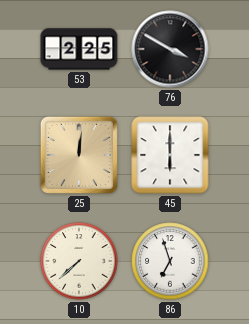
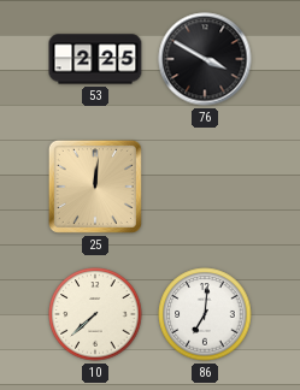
45: 6:00 -> none (170, 155)
86: 6:57 -> 7:01 (205, 314)
